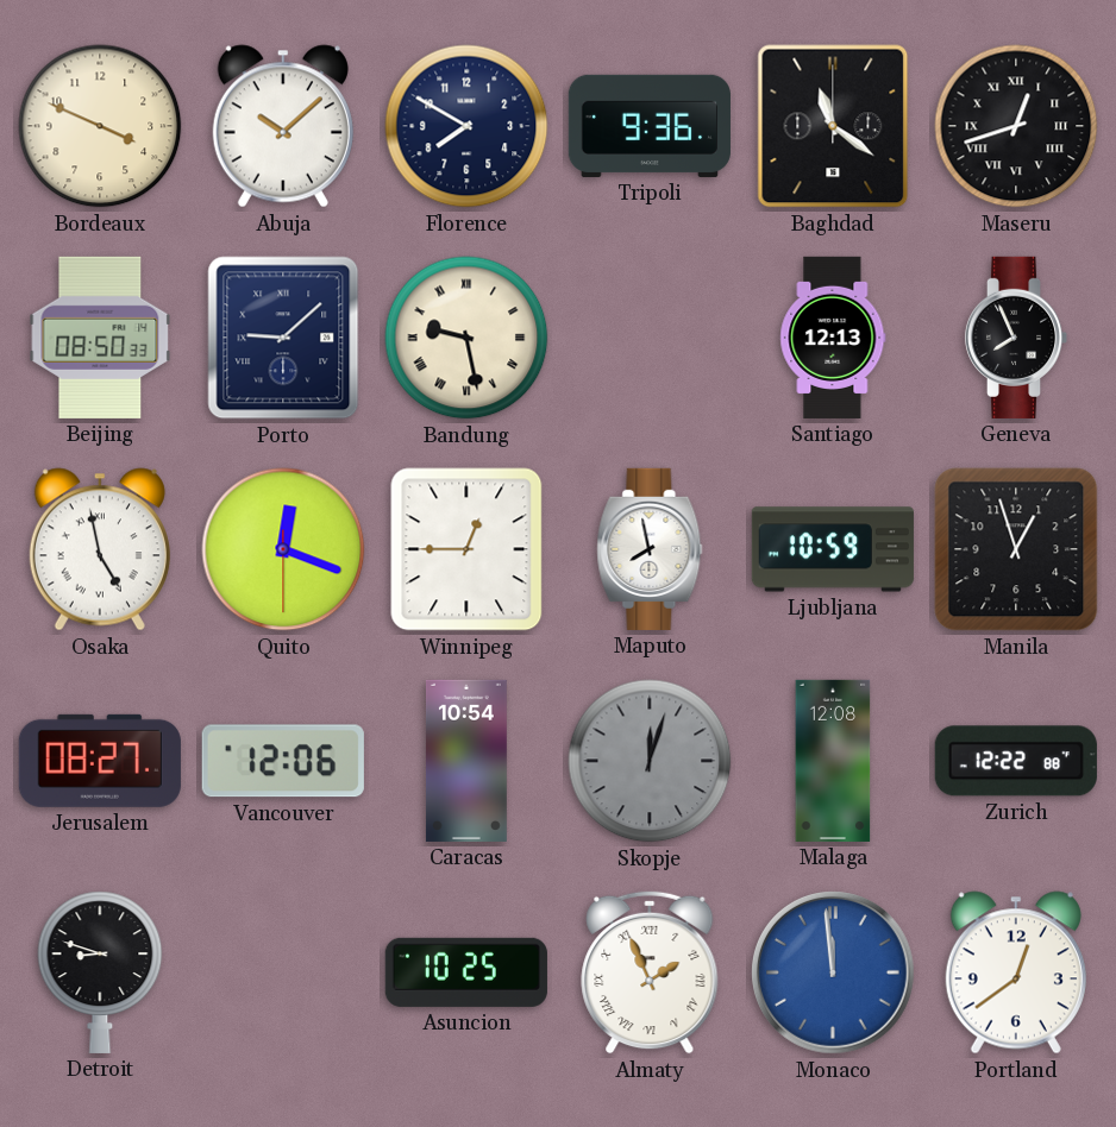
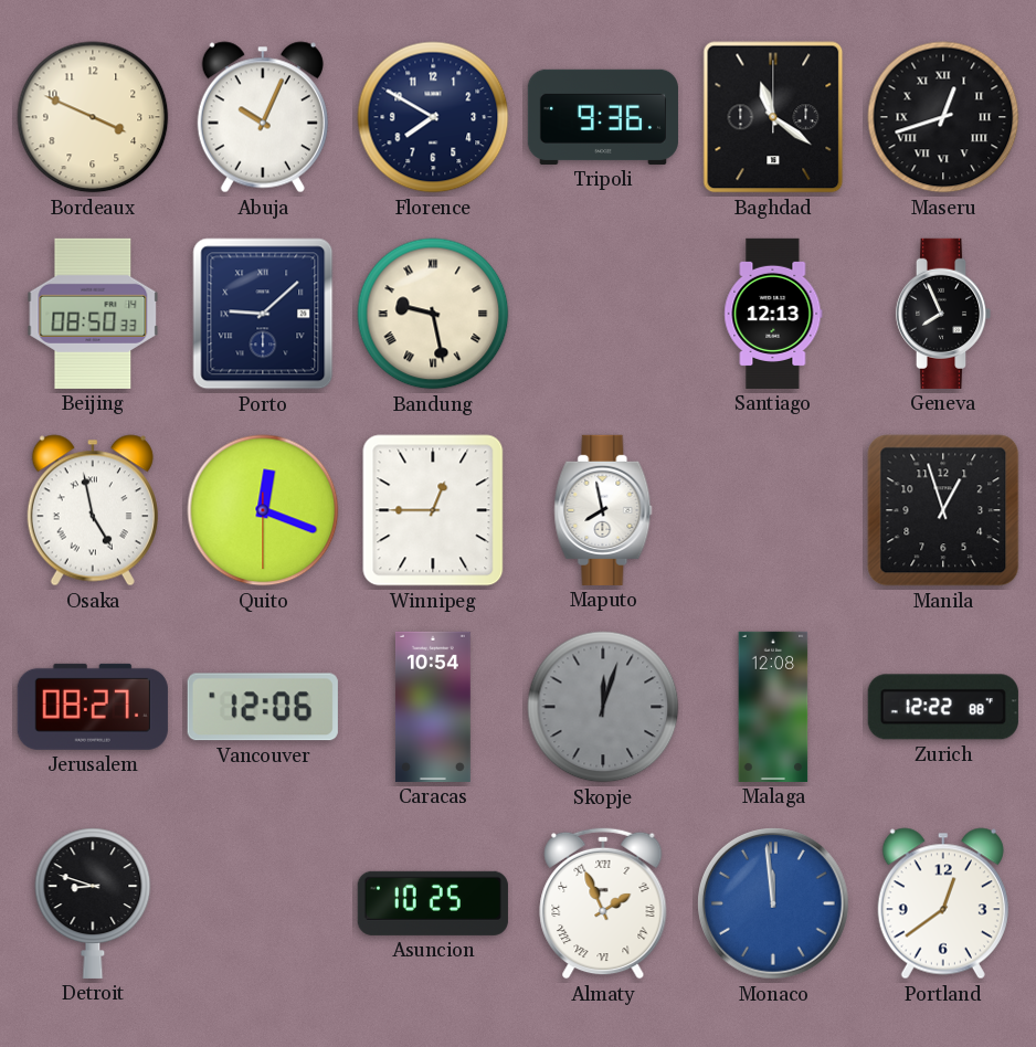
Abuja: 10:08 -> 10:04 (263, 117)
Ljubljana: 10:59 -> none (833, 549)
